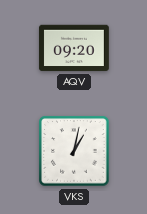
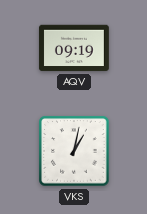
AQV: 09:20 -> 09:19 (74, 48)
